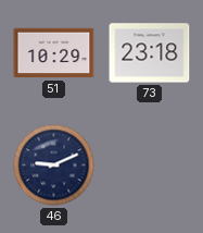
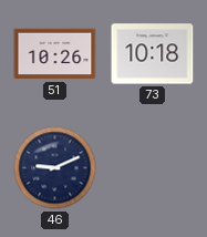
51: 10:29 -> 10:26 (55, 54)
73: 23:18 -> 10:18 (153, 54)
